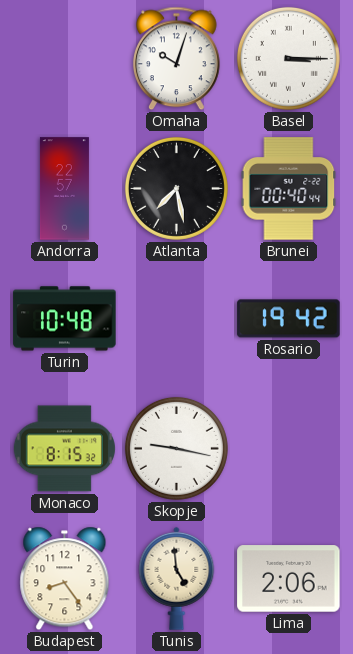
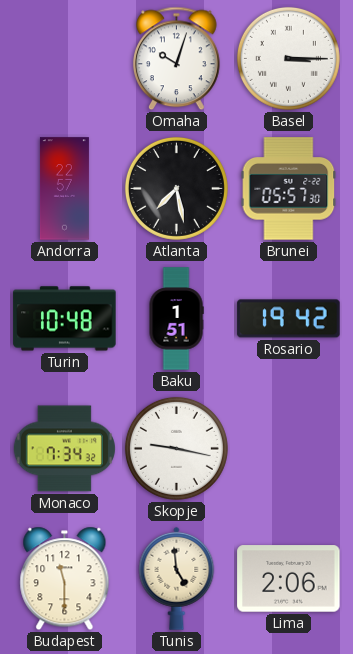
Brunei: 00:40 -> 05:57 (289, 189)
Baku: none -> 1:51 (176, 319)
Monaco: 8:15 -> 7:34 (64, 449)
Budapest: 8:24 -> 11:30 (65, 579)
